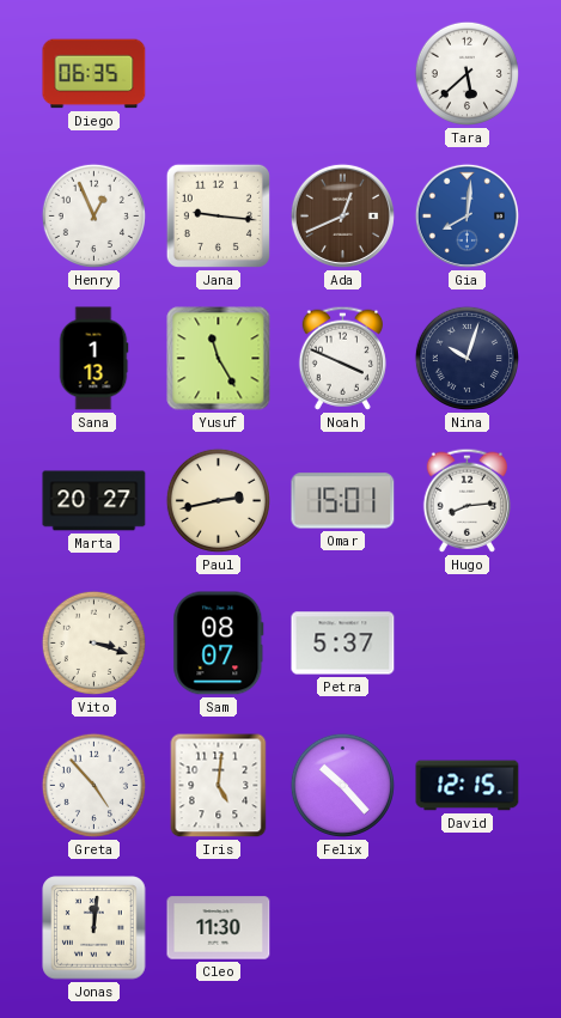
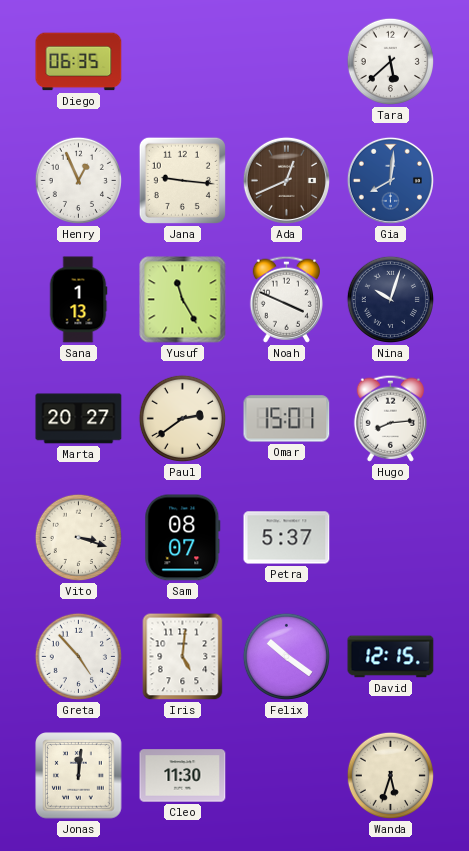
Paul: 2:43 -> 2:39 (182, 418)
Felix: 10:23 -> 10:21 (286, 656)
Wanda: none -> 5:33 (390, 775)
